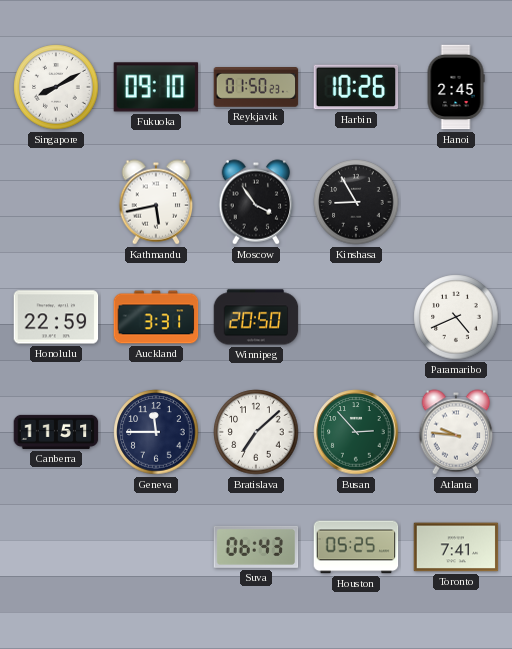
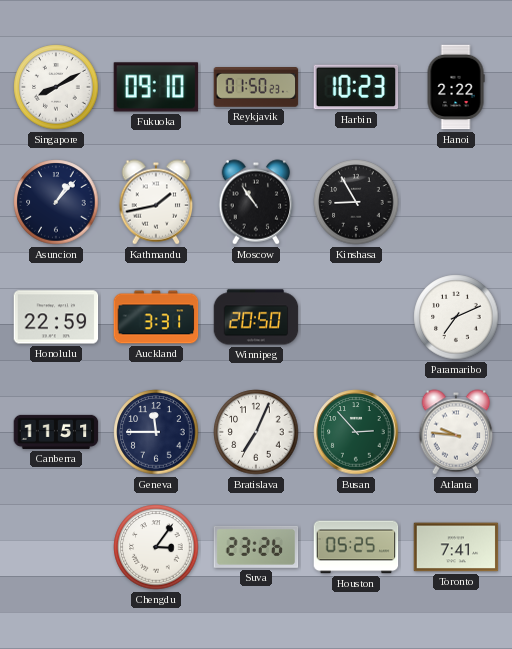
Harbin: 10:26 -> 10:23 (356, 87)
Hanoi: 2:45 -> 2:22 (456, 87)
Asuncion: none -> 1:07 (56, 202)
Kathmandu: 5:43 -> 1:43 (156, 202)
Moscow: 3:54 -> 10:54 (256, 202)
Paramaribo: 4:41 -> 7:11 (456, 317)
Bratislava: 7:08 -> 7:04 (256, 432)
Chengdu: none -> 3:06 (156, 547)
Suva: 06:43 -> 23:26 (256, 547)
